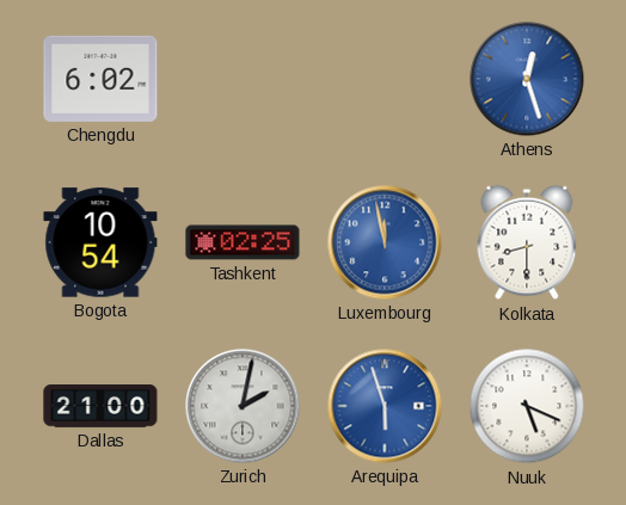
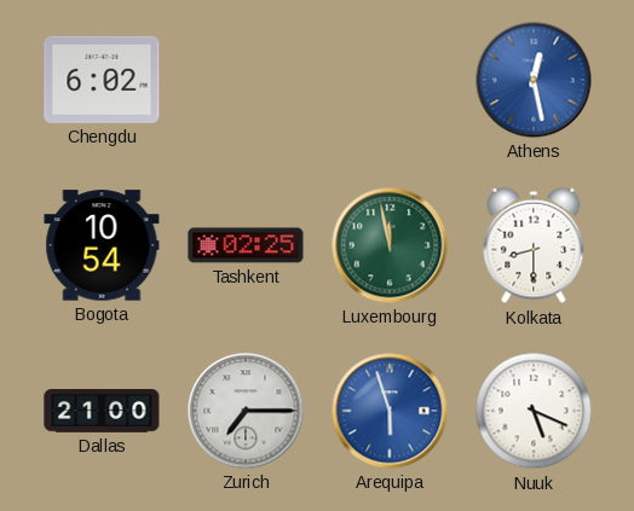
Athens: 12:27 -> 12:28 (534, 80)
Luxembourg dial: blue -> green (390, 245)
Zurich: 2:02 -> 7:15 (246, 411)
